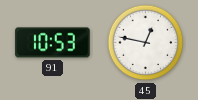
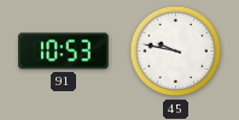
45: 12:47 -> 9:47 (176, 52)
